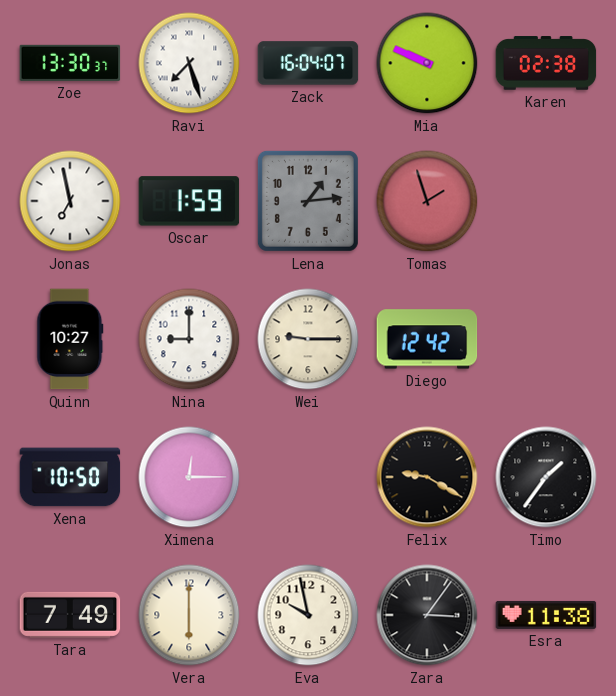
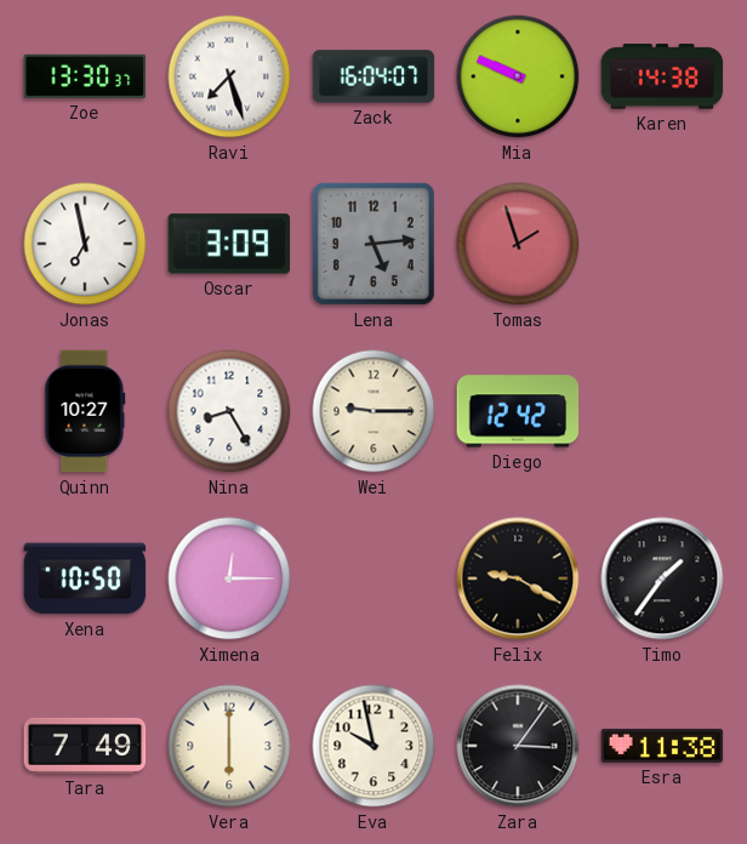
Karen: 02:38 -> 14:38 (662, 76)
Oscar: 1:59 -> 3:09 (229, 244)
Lena: 1:14 -> 5:14 (373, 244)
Nina: 9:00 -> 8:25 (229, 411)
